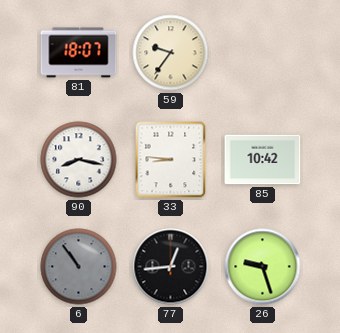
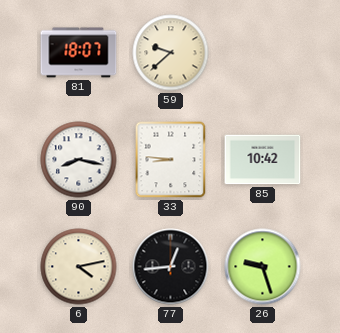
59: 9:36 -> 9:38 (171, 53)
6: 10:54 -> 4:13 (79, 267)
6 dial: grey -> cream (79, 267)
